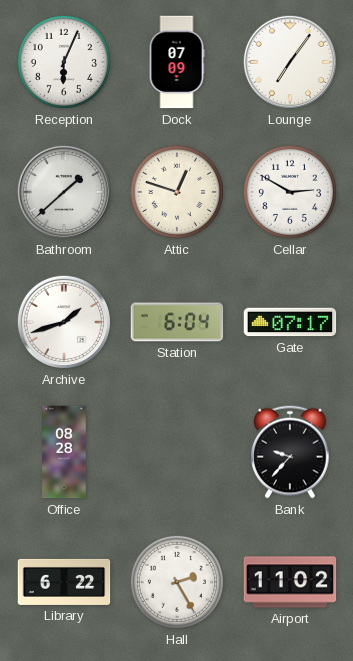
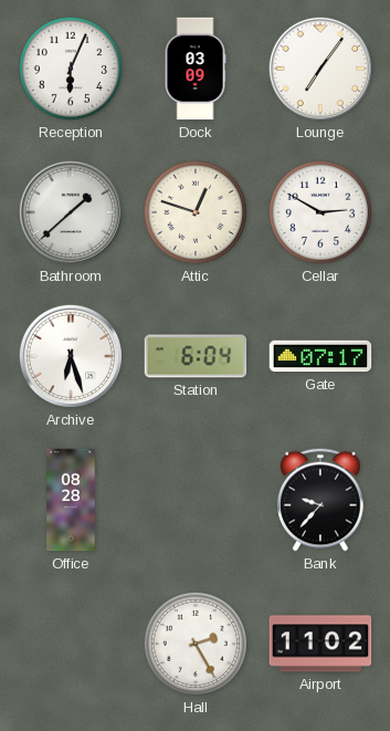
Dock: 07:09 -> 03:09 (196, 69)
Archive: 1:42 -> 6:27 (71, 356)
Library: 6:22 -> none (64, 582)
